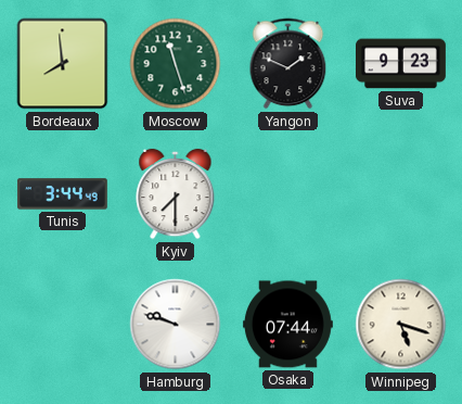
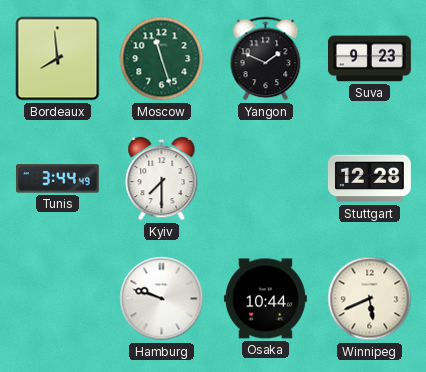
Stuttgart: none -> 12:28 (369, 179)
Osaka: 07:44 -> 10:44 (265, 299)
Winnipeg: 5:18 -> 5:41 (370, 299)
